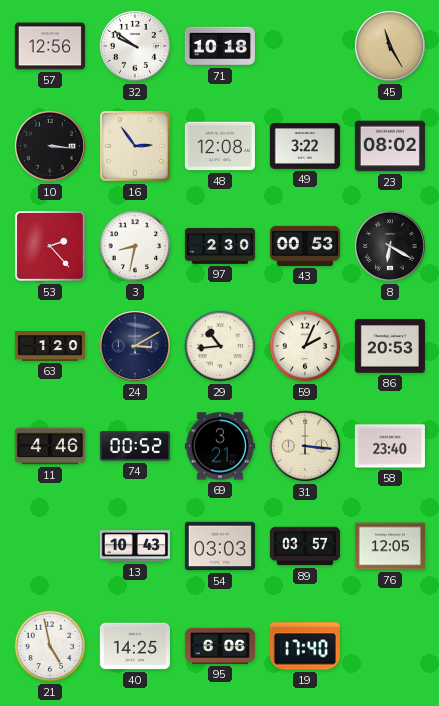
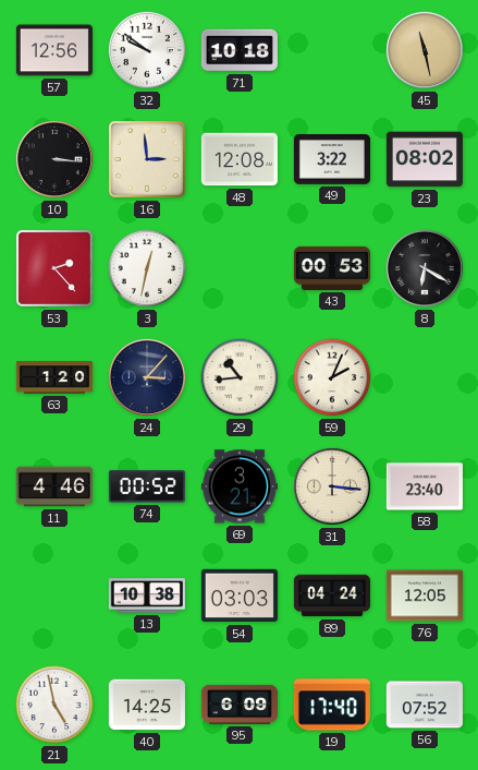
45: 11:25 -> 11:28 (425, 50)
16: 2:54 -> 2:59 (147, 159)
3: 8:32 -> 12:32 (147, 268)
97: 2:30 -> none (220, 247)
24: 3:10 -> 3:07 (147, 377)
86: 20:53 -> none (390, 346)
13: 10:43 -> 10:38 (147, 595)
89: 03:57 -> 04:24 (332, 595)
95: 6:06 -> 6:09 (240, 705)
56: none -> 07:52 (425, 705)
